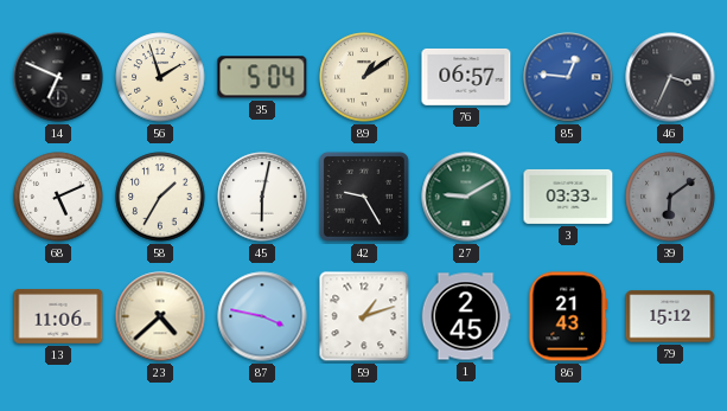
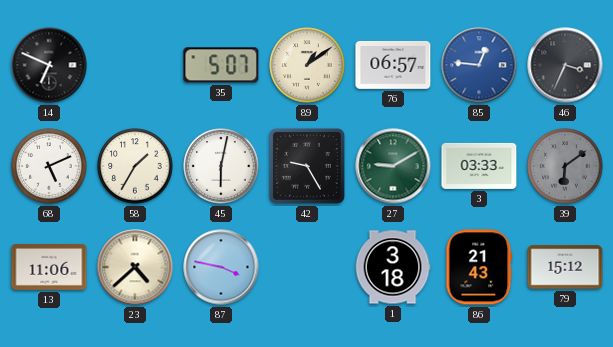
56: 1:57 -> none (160, 77)
35: 5:04 -> 5:07 (221, 65)
59: 1:12 -> none (364, 316)
1: 2:45 -> 3:18 (393, 267)
